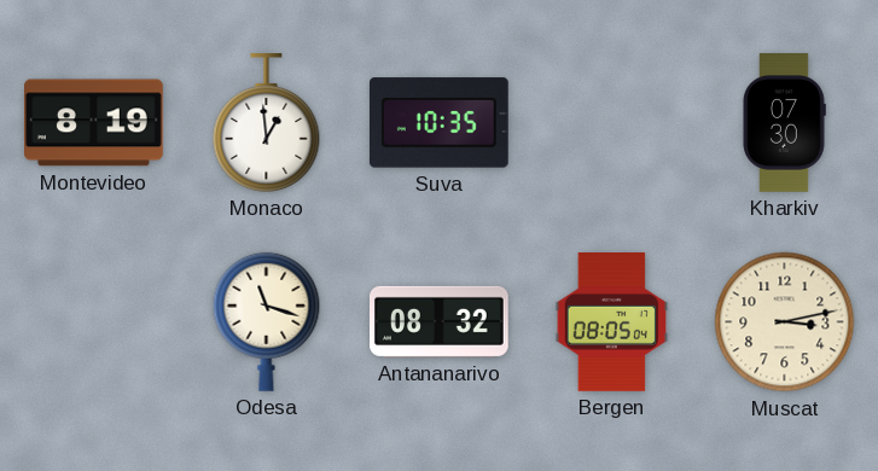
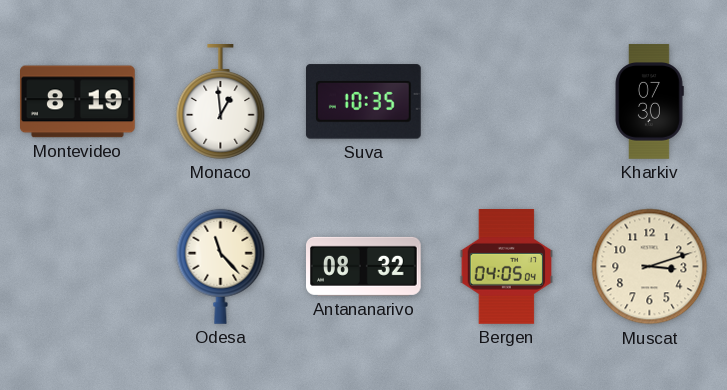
Odesa: 11:18 -> 11:23 (221, 266)
Bergen: 08:05 -> 04:05 (506, 267)
Muscat: 3:13 -> 3:12 (650, 267)
